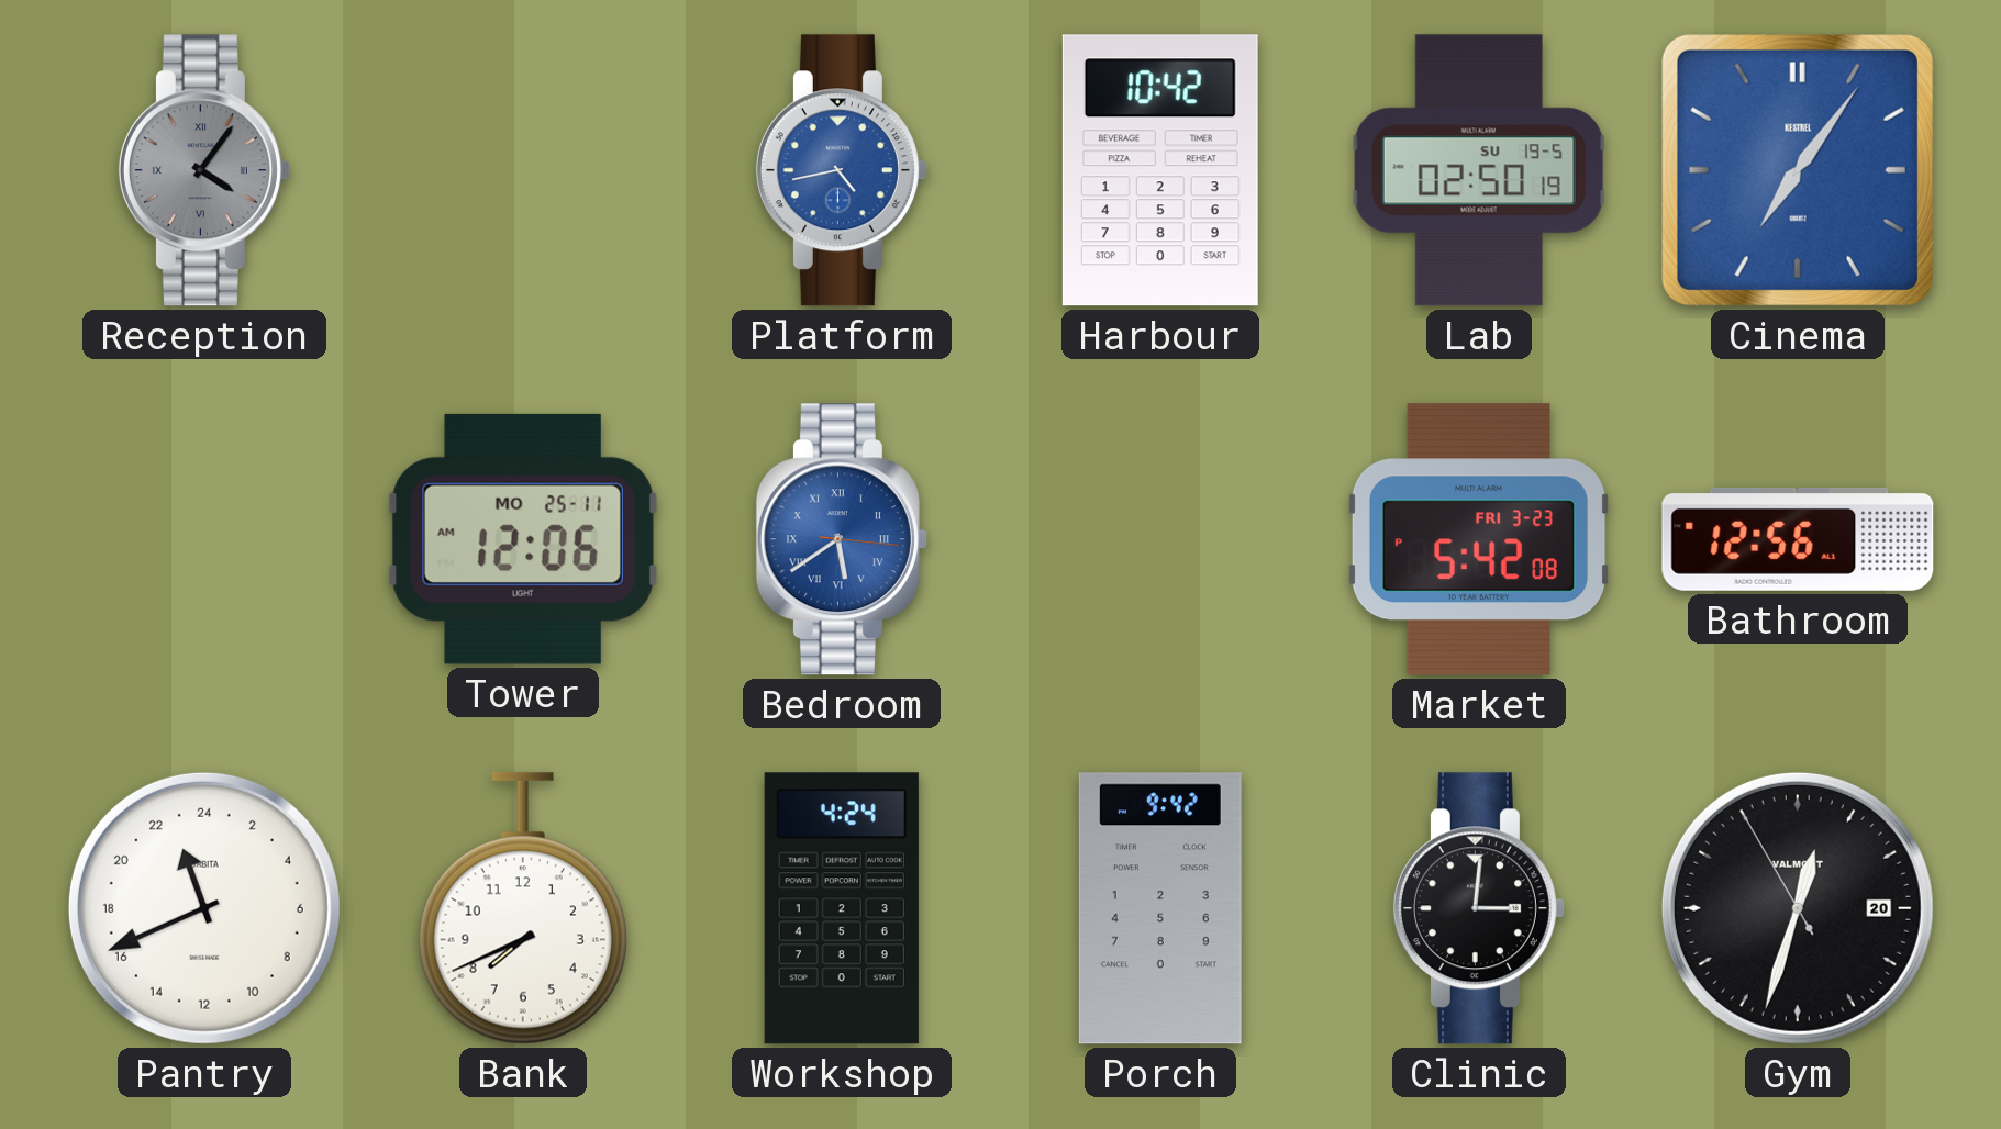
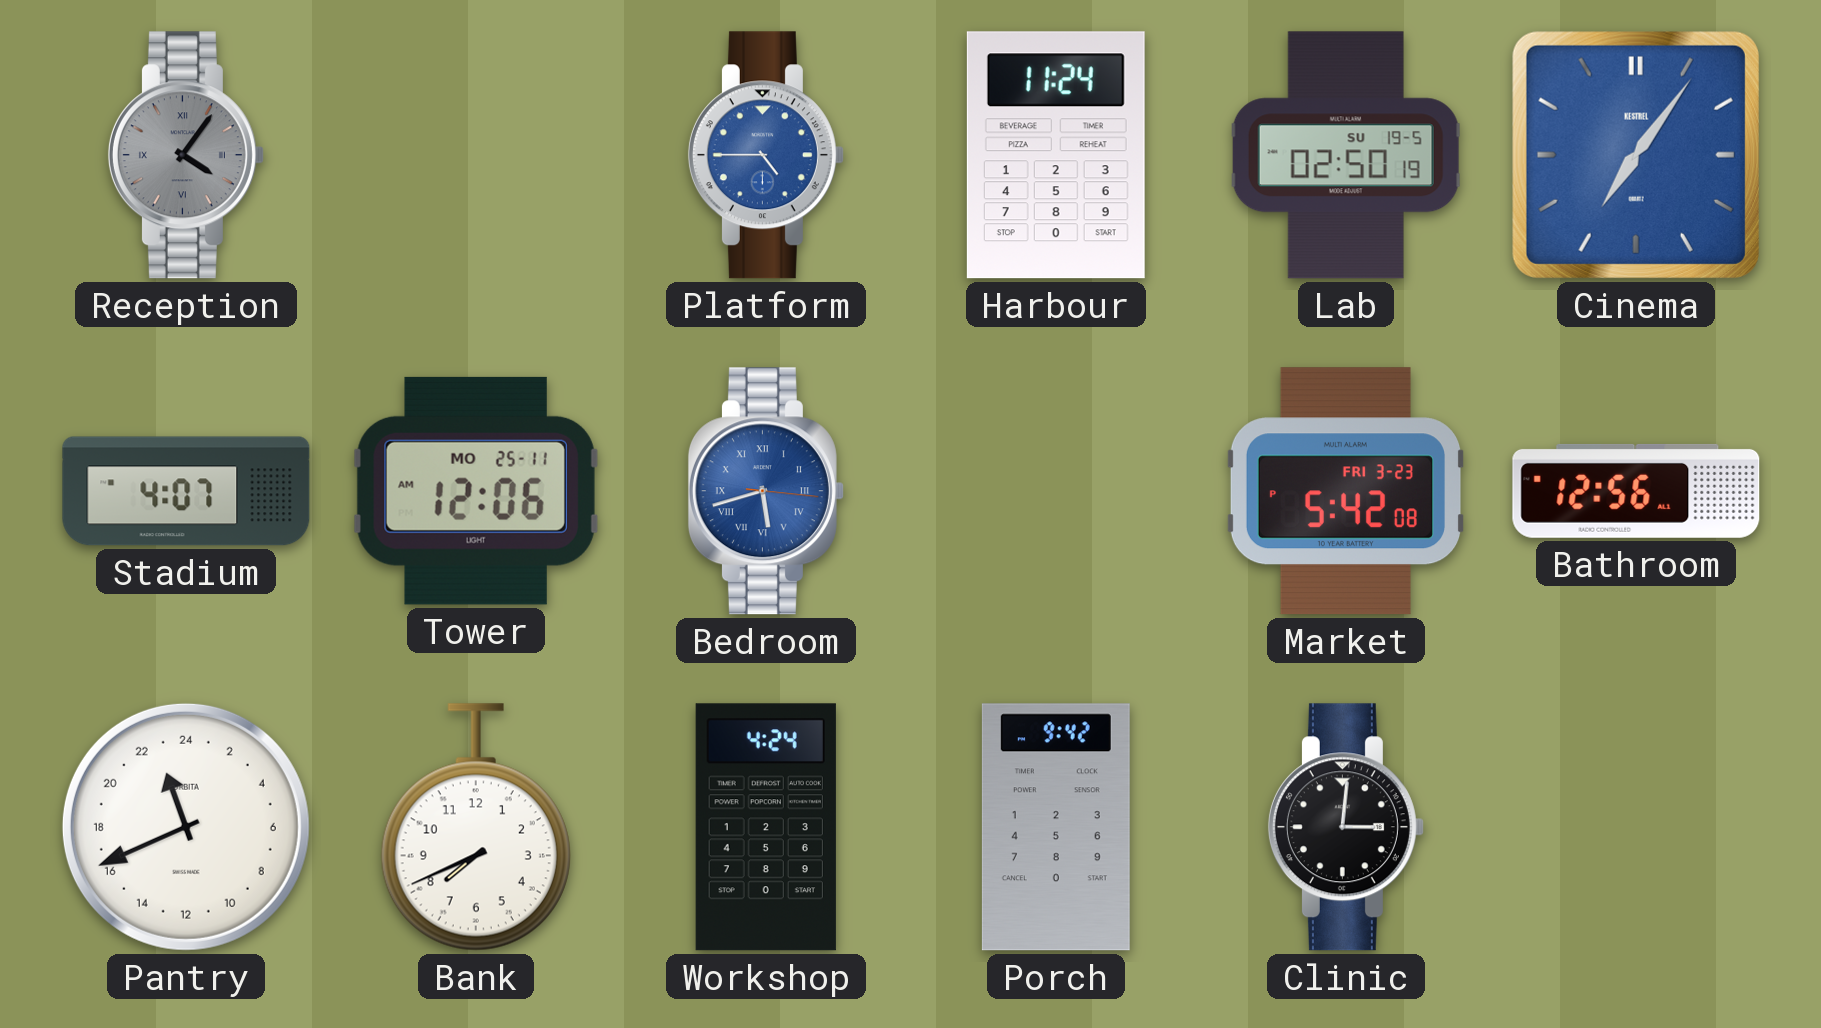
Platform: 4:43 -> 4:45 (766, 155)
Harbour: 10:42 -> 11:24 (1056, 155)
Stadium: none -> 4:07 (186, 491)
Bedroom: 5:39 -> 5:42 (766, 491)
Gym: 12:32 -> none (1798, 908)
